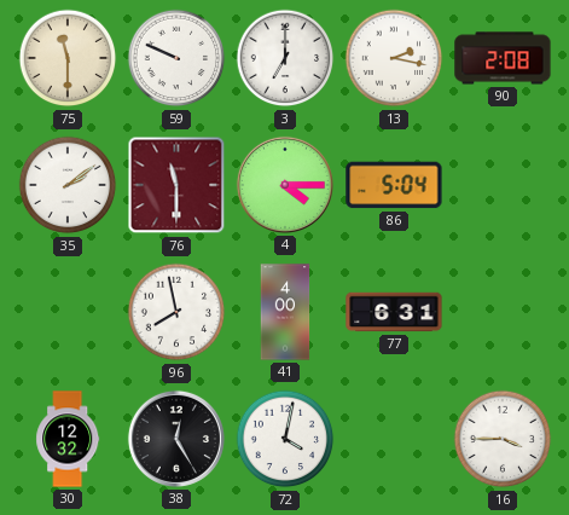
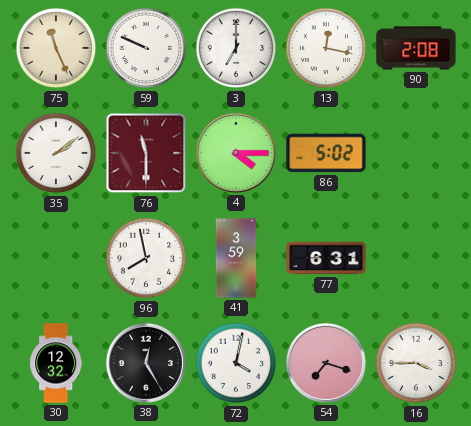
75: 11:30 -> 11:26 (56, 48)
13: 2:17 -> 12:17 (326, 48)
86: 5:04 -> 5:02 (326, 153)
41: 4:00 -> 3:59 (236, 258)
54: none -> 7:18 (326, 363)
